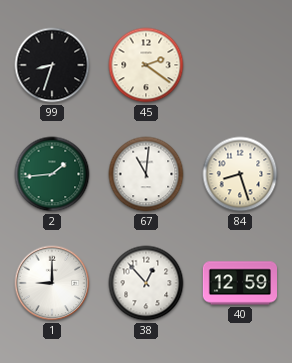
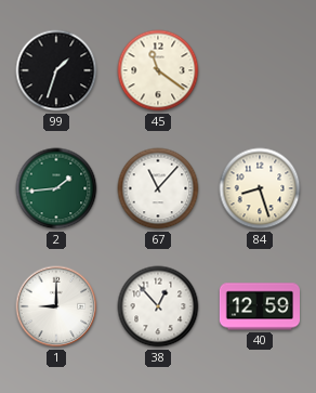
99: 8:33 -> 1:33 (56, 70)
45: 2:21 -> 11:21 (158, 70)
67: 11:01 -> 11:07 (158, 188)
